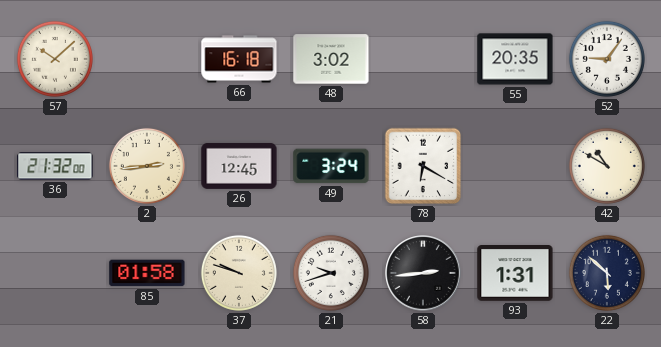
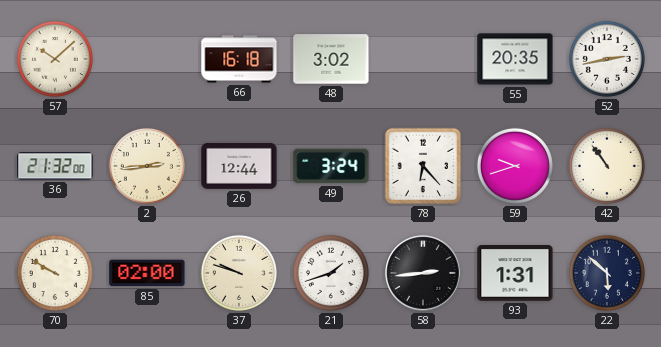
52: 9:06 -> 2:43 (607, 59)
26: 12:45 -> 12:44 (239, 166)
78: 6:20 -> 6:23 (423, 166)
59: none -> 9:42 (515, 166)
42: 10:50 -> 10:54 (607, 166)
70: none -> 9:50 (55, 273)
85: 01:58 -> 02:00 (147, 273)
21: 9:42 -> 1:42 (331, 273)
